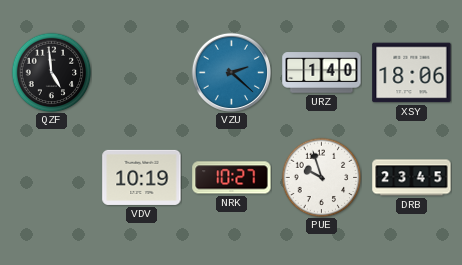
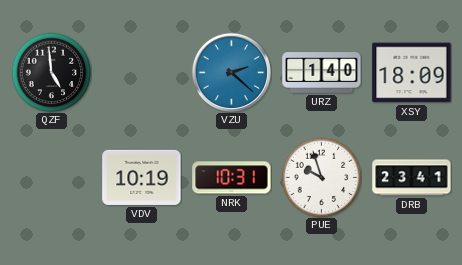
XSY: 18:06 -> 18:09 (412, 73)
NRK: 10:27 -> 10:31 (232, 178)
DRB: 23:45 -> 23:41 (412, 178)
